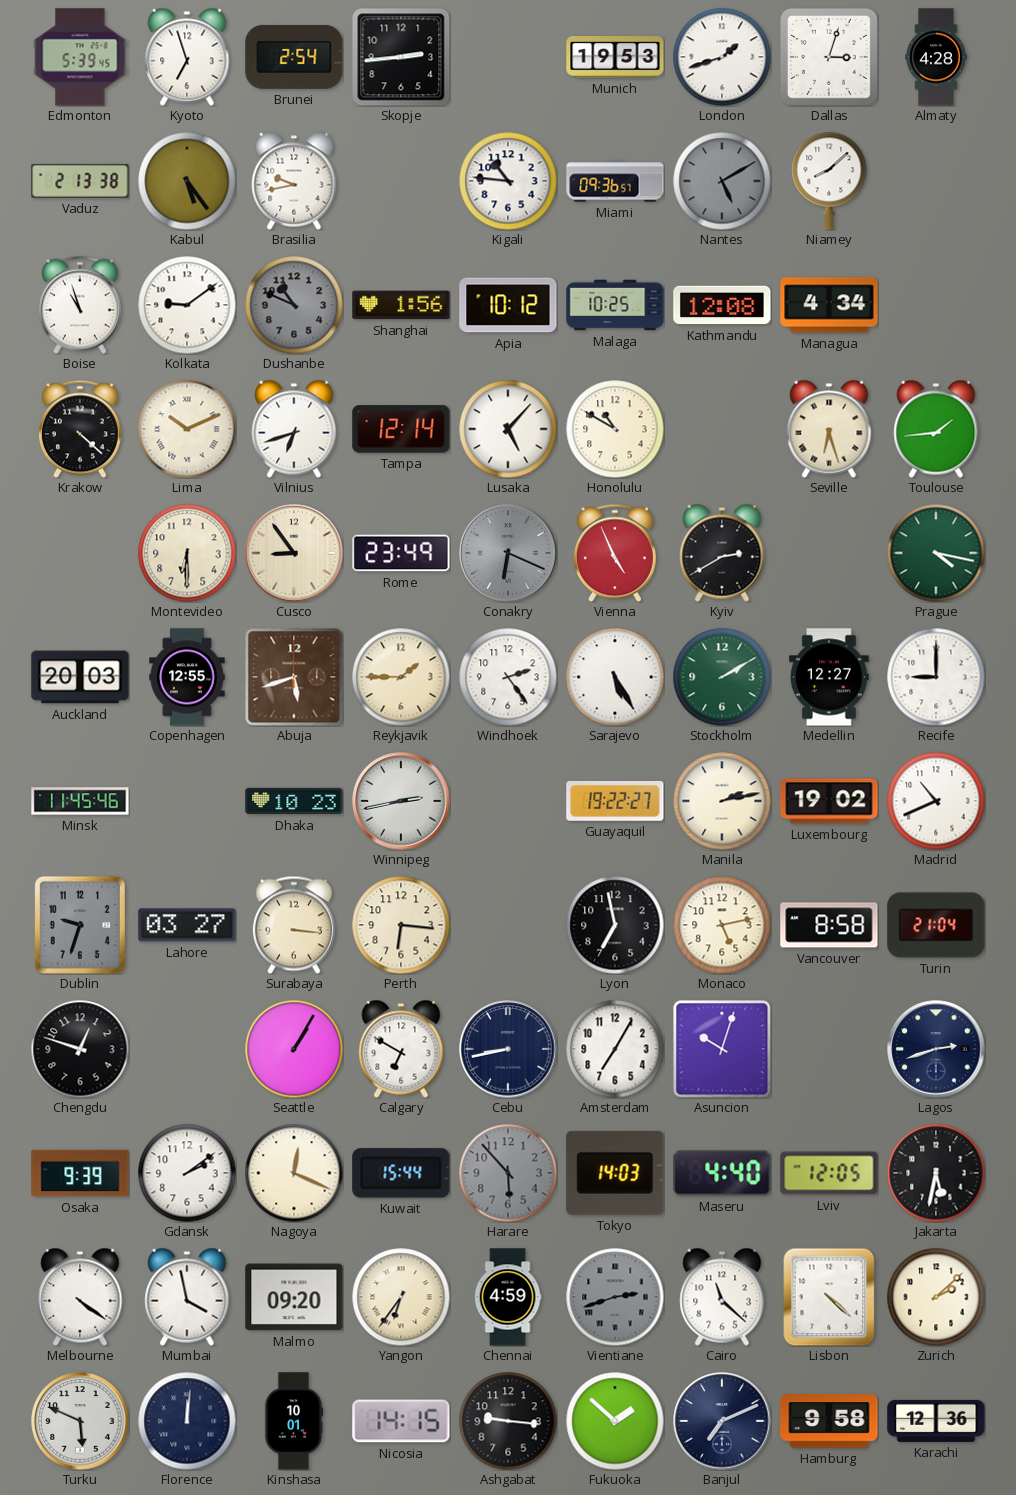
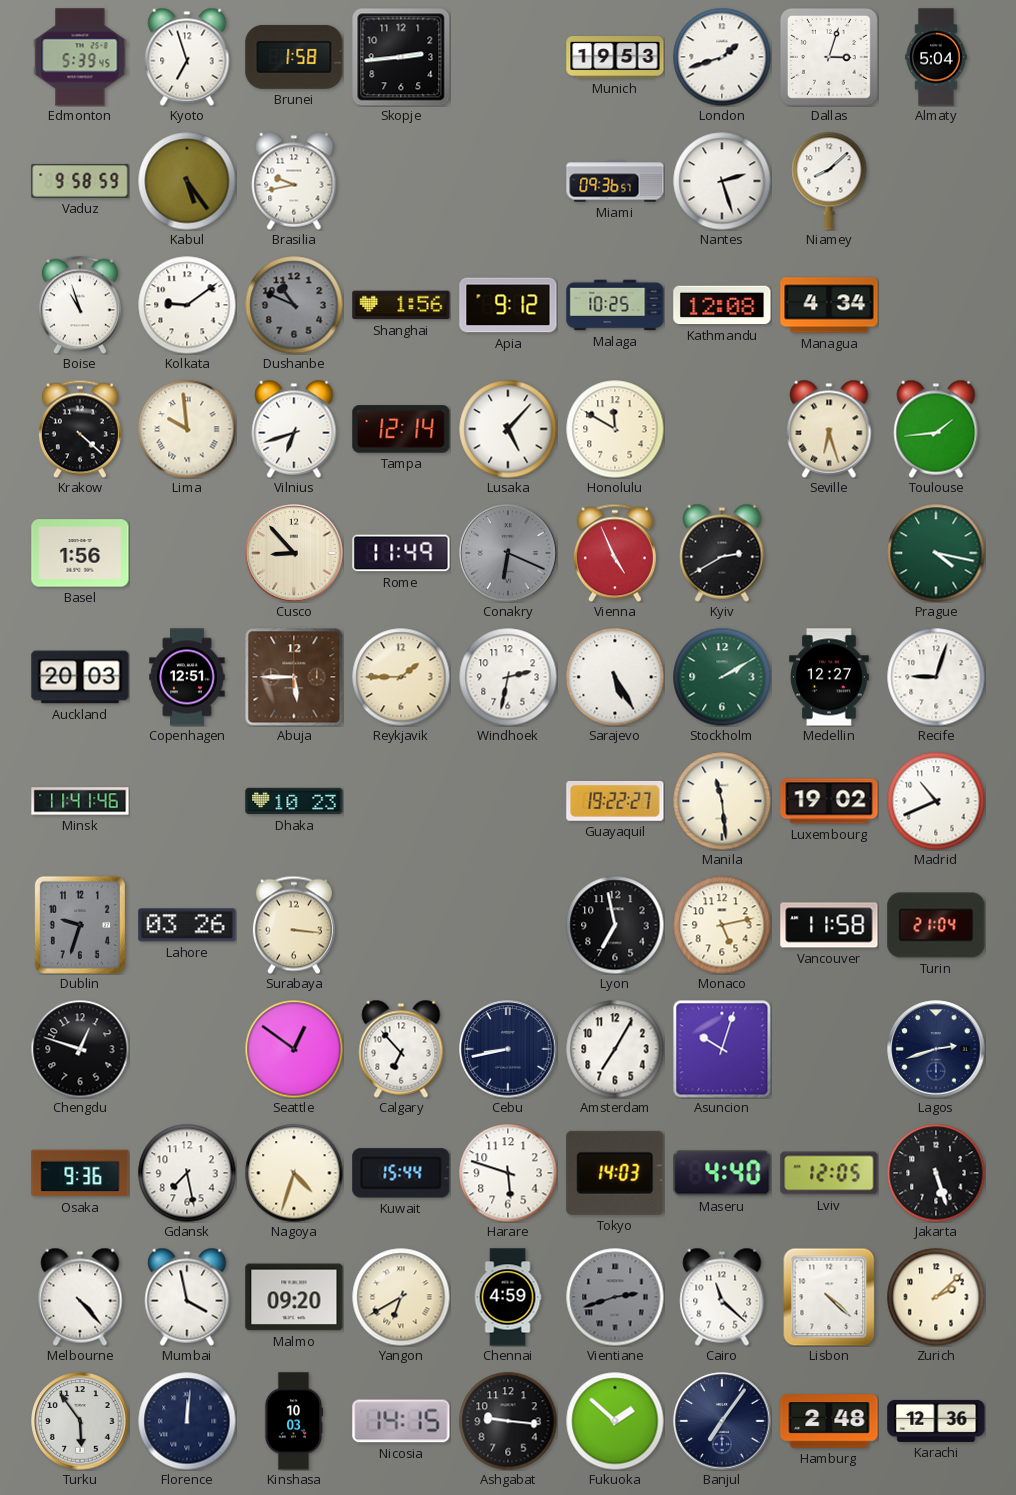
Brunei: 2:54 -> 1:58 (294, 57)
Almaty: 4:28 -> 5:04 (936, 57)
Vaduz: 2:13 -> 9:58 (80, 181)
Kigali: 10:46 -> none (508, 181)
Nantes: 5:10 -> 2:27 (722, 181)
Nantes dial: grey -> white (722, 181)
Apia: 10:12 -> 9:12 (508, 305)
Lima: 10:11 -> 9:59 (187, 429)
Honolulu: 10:50 -> 11:50 (615, 429)
Basel: none -> 1:56 (80, 553)
Montevideo: 6:30 -> none (187, 553)
Cusco: 8:54 -> 8:53 (294, 553)
Rome: 23:49 -> 11:49 (401, 553)
Copenhagen: 12:55 -> 12:51 (187, 677)
Abuja: 5:42 -> 5:45 (294, 677)
Windhoek: 2:24 -> 2:32 (508, 677)
Recife: 9:00 -> 9:03 (936, 677)
Minsk: 11:45 -> 11:41 (80, 801)
Winnipeg: 2:43 -> none (401, 801)
Manila: 2:13 -> 11:29 (722, 801)
Lahore: 03:27 -> 03:26 (187, 925)
Perth: 6:16 -> none (401, 925)
Vancouver: 8:58 -> 11:58 (829, 925)
Seattle: 1:05 -> 12:51 (294, 1049)
Calgary: 6:50 -> 6:53 (401, 1049)
Osaka: 9:39 -> 9:36 (80, 1173)
Gdansk: 2:09 -> 7:28 (187, 1173)
Nagoya: 12:19 -> 4:33 (294, 1173)
Harare: 5:53 -> 5:48 (508, 1173)
Harare dial: grey -> white (508, 1173)
Jakarta: 5:32 -> 5:27 (936, 1173)
Melbourne: 4:21 -> 4:23 (80, 1297)
Yangon: 6:36 -> 6:40 (401, 1297)
Turku: 5:49 -> 5:54 (80, 1421)
Kinshasa: 10:01 -> 10:03 (294, 1421)
Banjul: 7:11 -> 7:06 (722, 1421)
Hamburg: 9:58 -> 2:48 (829, 1421)
